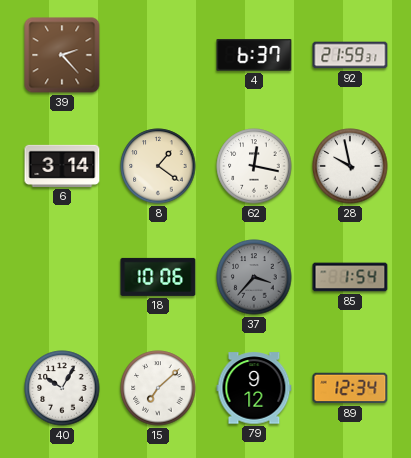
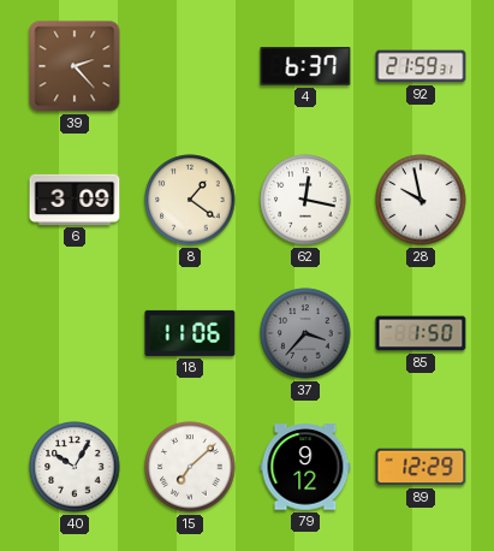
6: 3:14 -> 3:09 (75, 200)
18: 10:06 -> 11:06 (190, 333)
85: 1:54 -> 1:50 (421, 333)
89: 12:34 -> 12:29 (421, 467)
